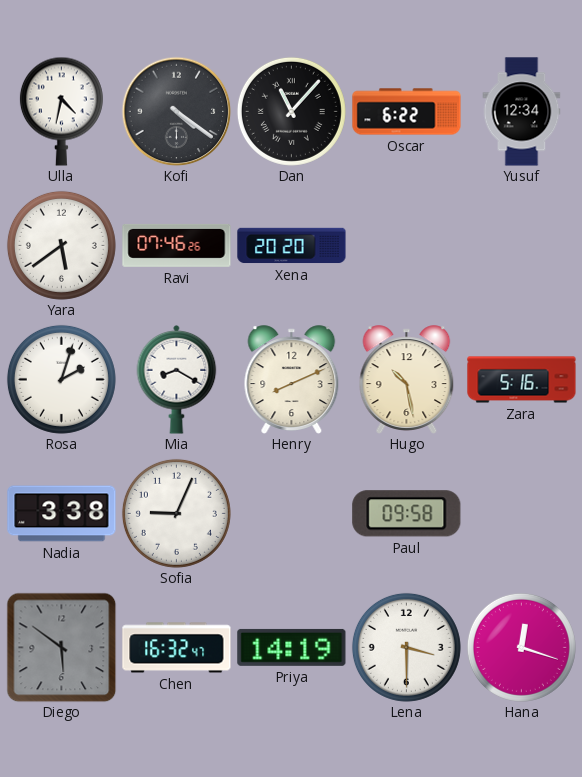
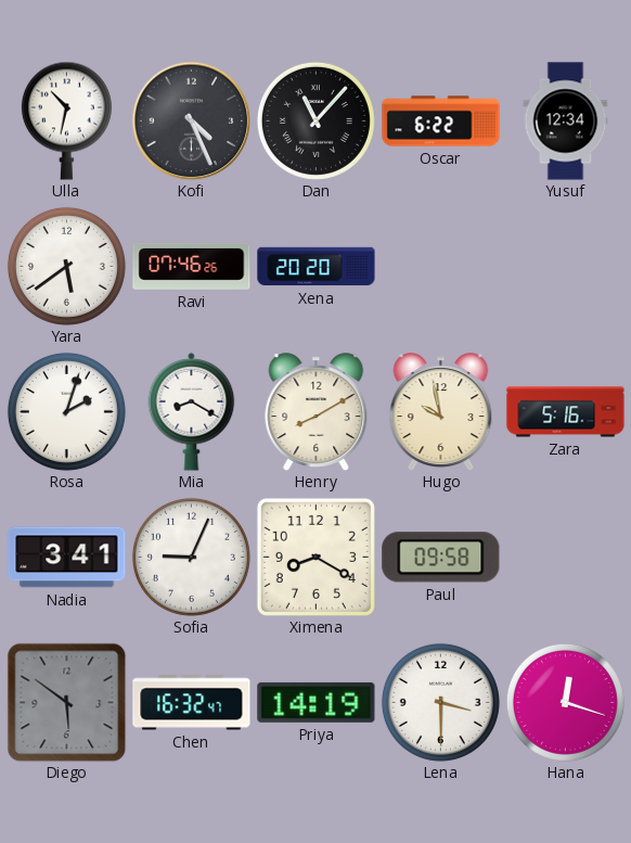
Ulla: 4:32 -> 10:32 (66, 120)
Kofi: 4:21 -> 4:26 (191, 120)
Henry: 8:11 -> 8:10 (317, 412)
Hugo: 10:28 -> 9:58 (441, 412)
Nadia: 3:38 -> 3:41 (67, 558)
Ximena: none -> 8:20 (315, 557)
